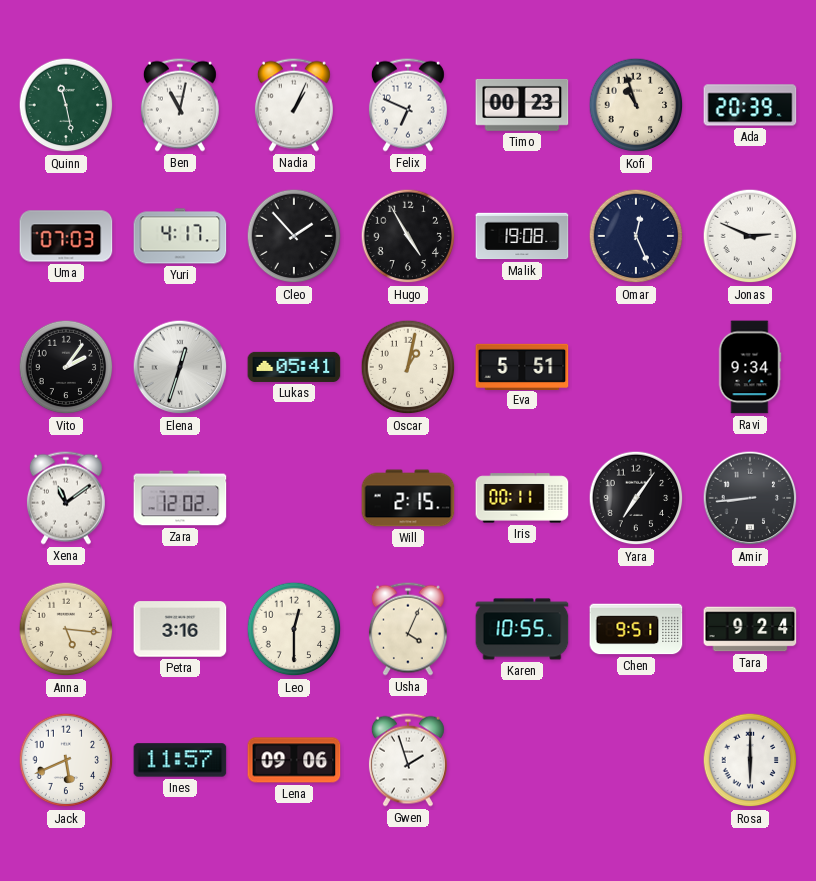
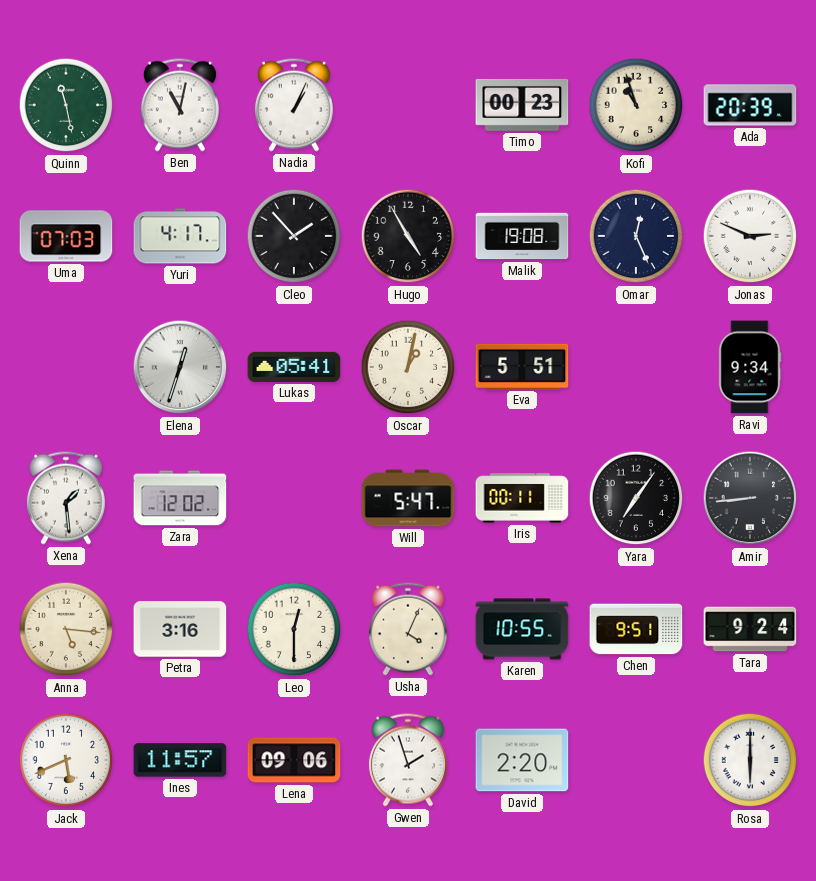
Felix: 6:49 -> none (408, 105)
Vito: 2:06 -> none (66, 367)
Xena: 11:09 -> 1:29 (66, 498)
Will: 2:15 -> 5:47 (408, 498)
David: none -> 2:20 (522, 760)
